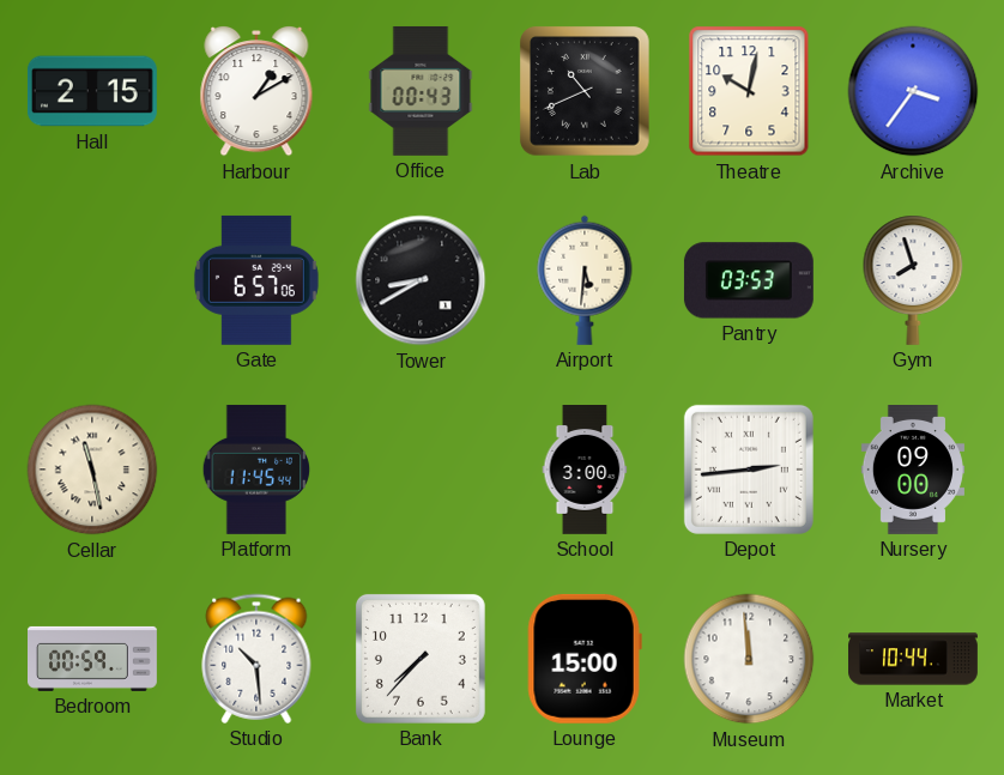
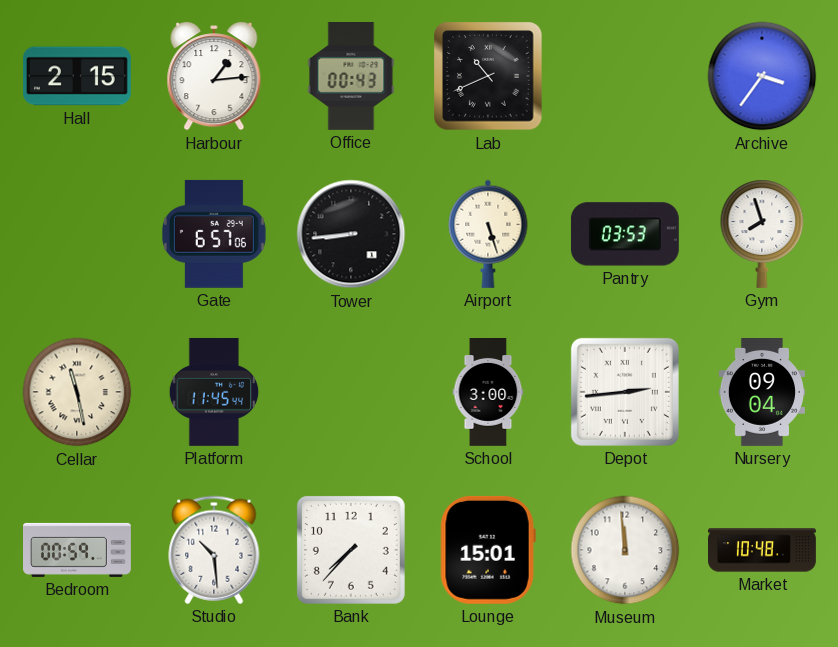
Harbour: 1:10 -> 1:14 (214, 77)
Theatre: 10:02 -> none (749, 91)
Tower: 8:40 -> 8:44 (351, 234)
Airport: 5:31 -> 5:27 (488, 234)
Nursery: 09:00 -> 09:04 (762, 393)
Lounge: 15:00 -> 15:01 (488, 550)
Market: 10:44 -> 10:48 (763, 550)
